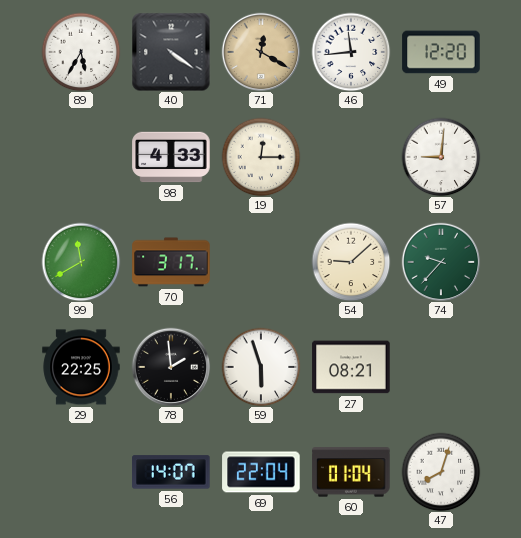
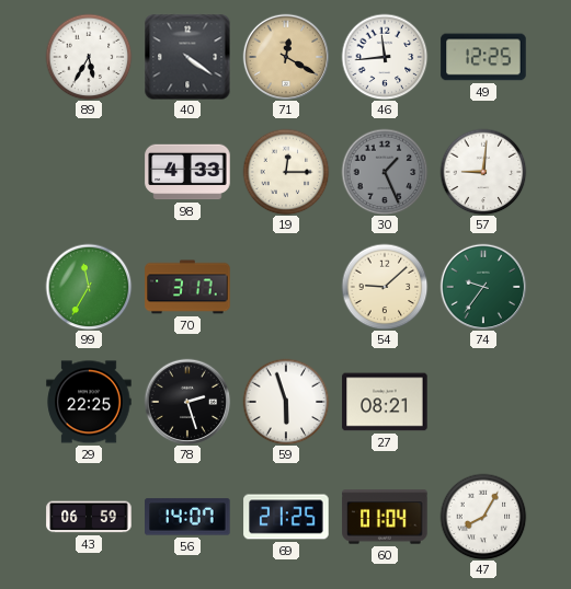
49: 12:20 -> 12:25 (483, 57)
30: none -> 1:26 (385, 172)
99: 11:40 -> 11:35 (89, 287)
74: 9:37 -> 9:36 (483, 287)
78: 1:59 -> 2:27 (187, 402)
43: none -> 06:59 (89, 517)
69: 22:04 -> 21:25 (286, 517)
47: 8:03 -> 8:05 (483, 517)
